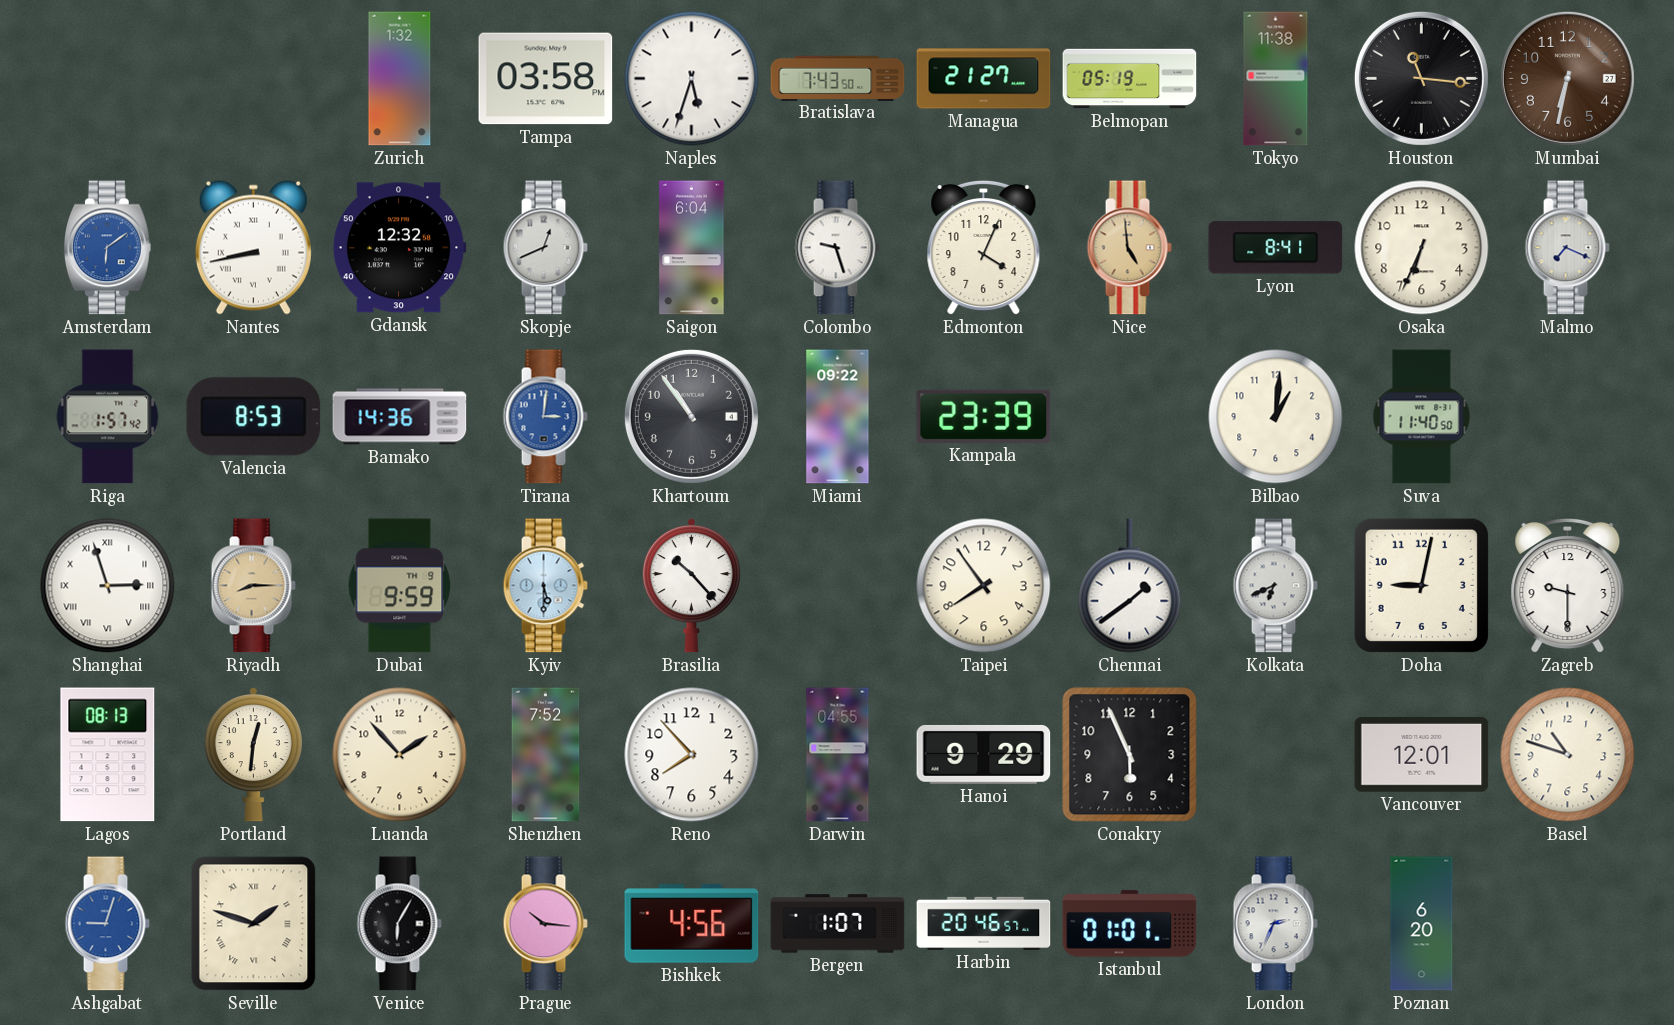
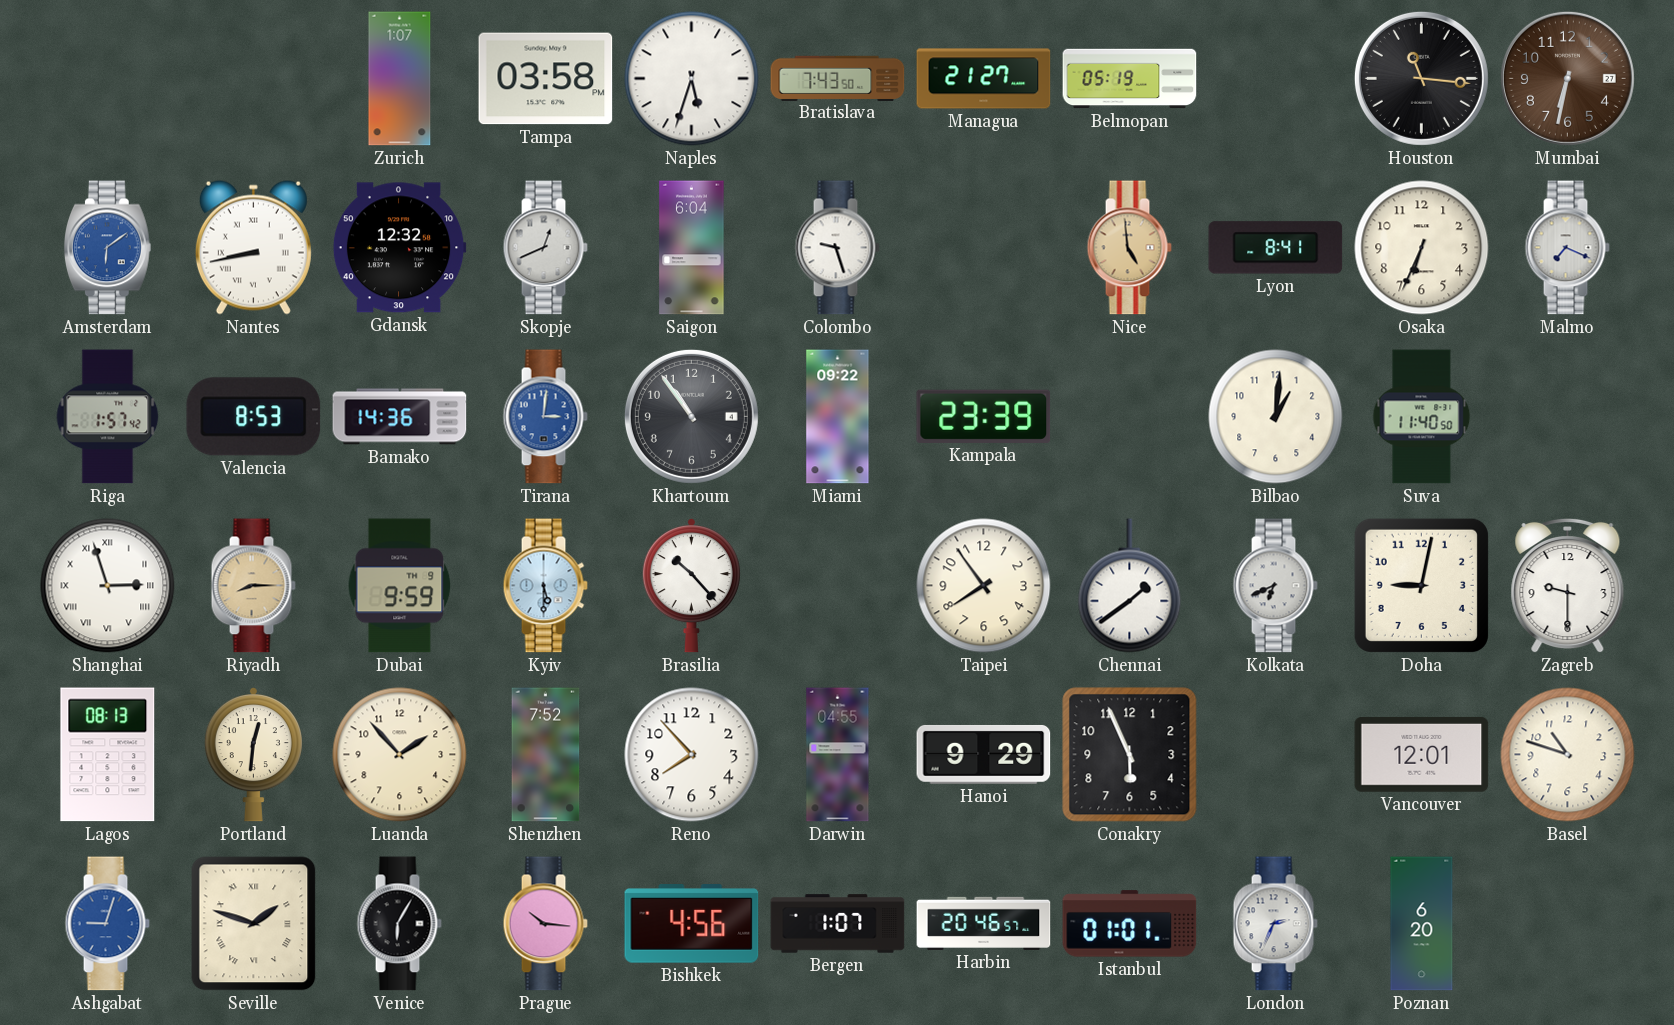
Zurich: 1:32 -> 1:07 (400, 79)
Tokyo: 11:38 -> none (1276, 79)
Edmonton: 4:04 -> none (984, 248)
